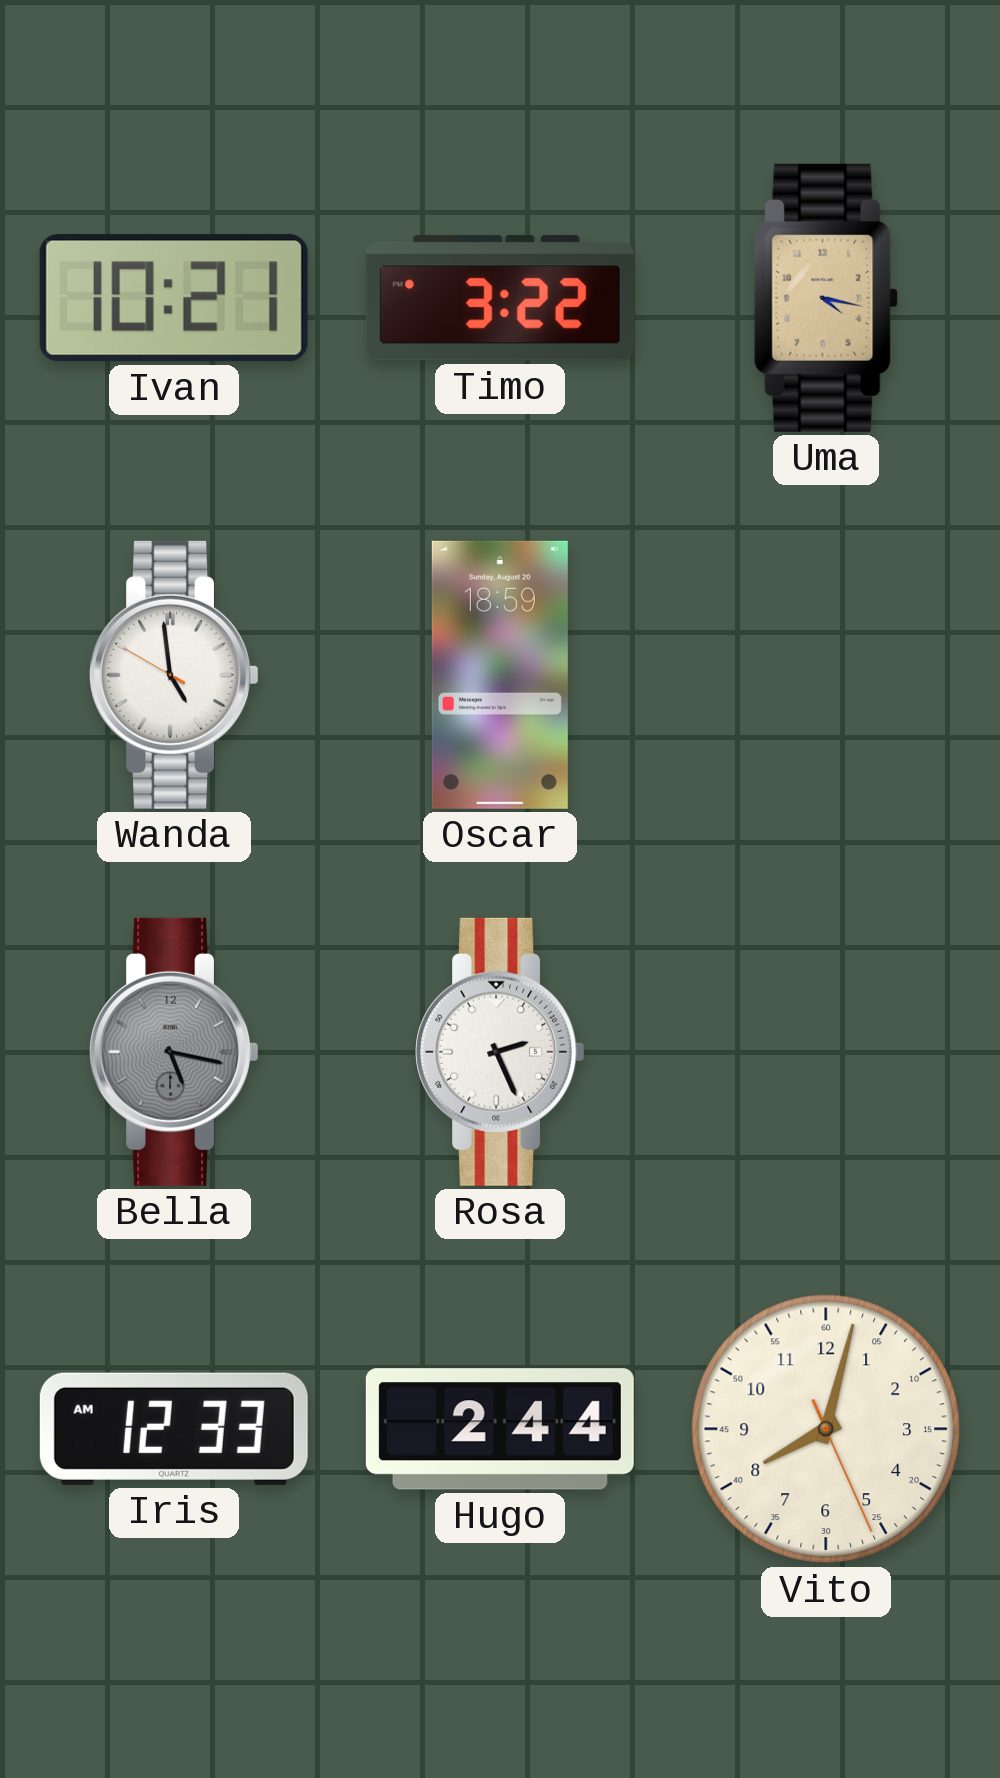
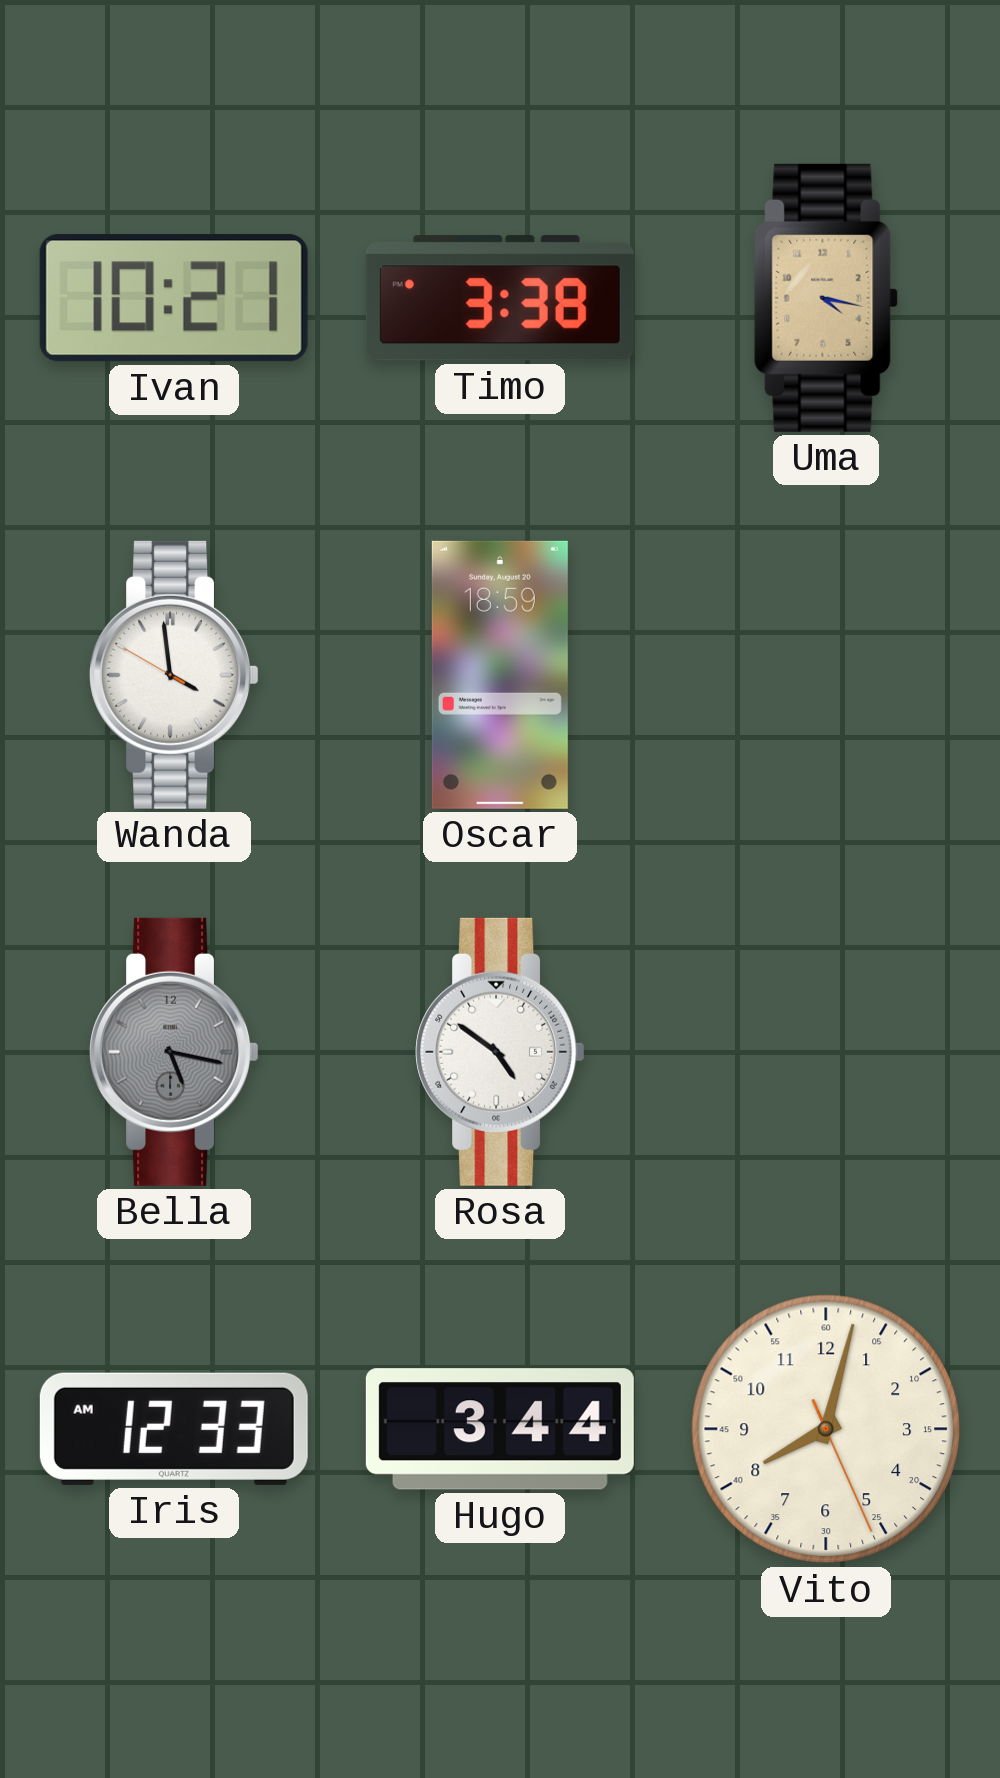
Timo: 3:22 -> 3:38 (500, 298)
Wanda: 4:58 -> 3:58 (174, 675)
Rosa: 2:26 -> 4:51 (500, 1052)
Hugo: 2:44 -> 3:44 (500, 1429)
